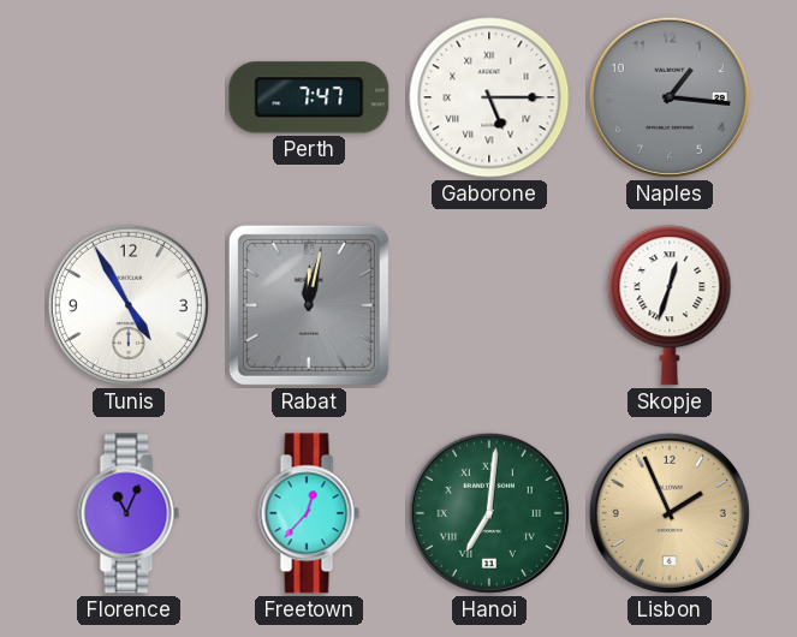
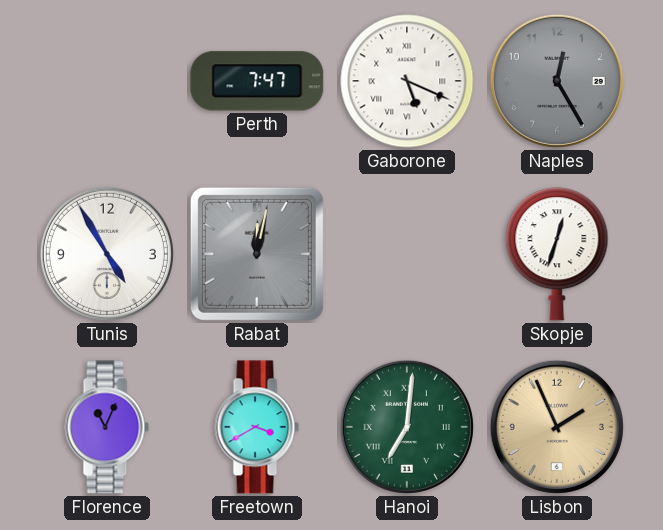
Gaborone: 5:15 -> 5:19 (407, 81)
Naples: 1:16 -> 12:25 (557, 81)
Freetown: 12:37 -> 3:40 (257, 427)
